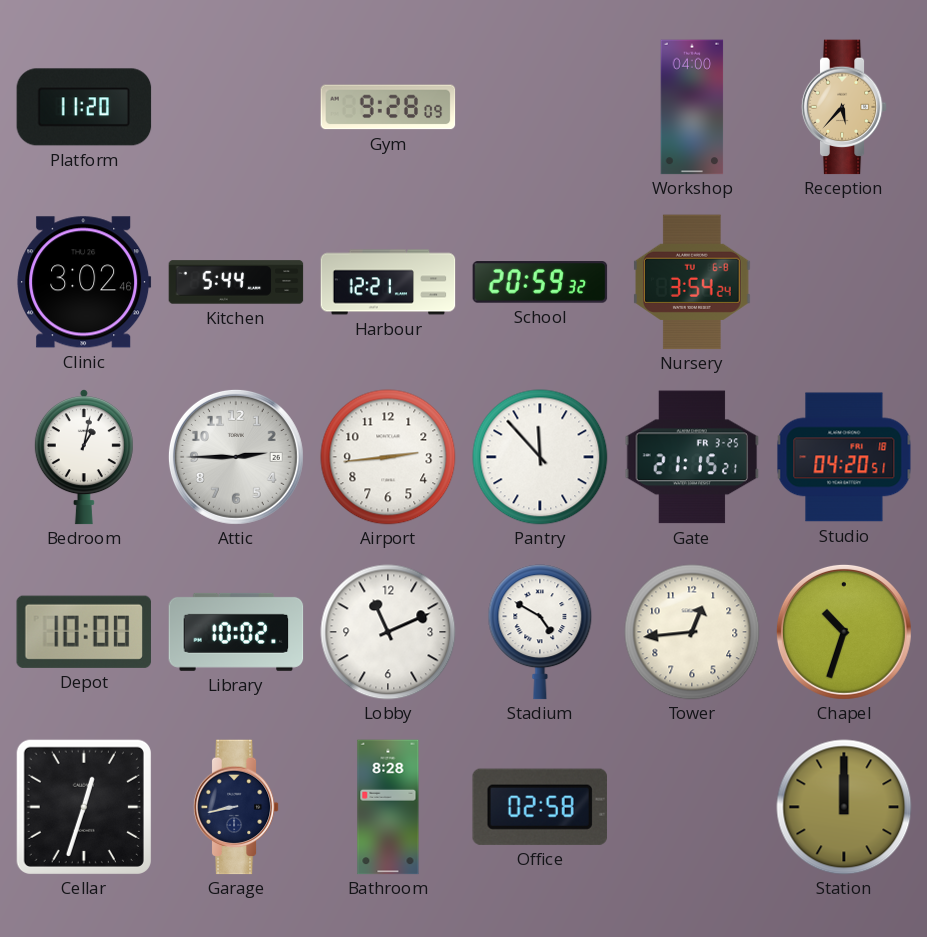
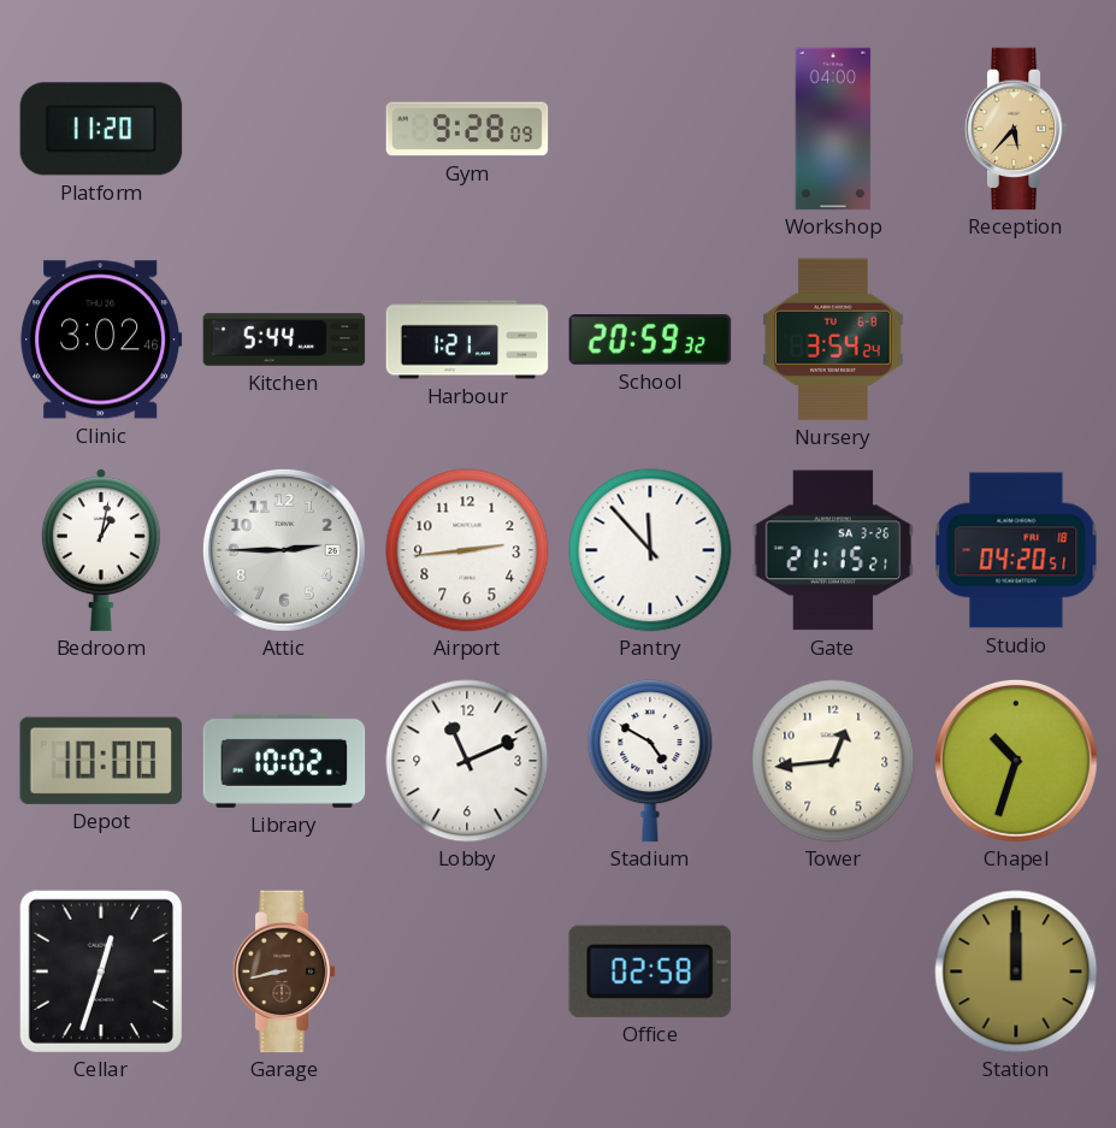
Harbour: 12:21 -> 1:21 (467, 339)
Gate date: FR 3-25 -> SA 3-26 (833, 550)
Garage dial: navy -> brown (284, 972)
Bathroom: 8:28 -> none (388, 807)
